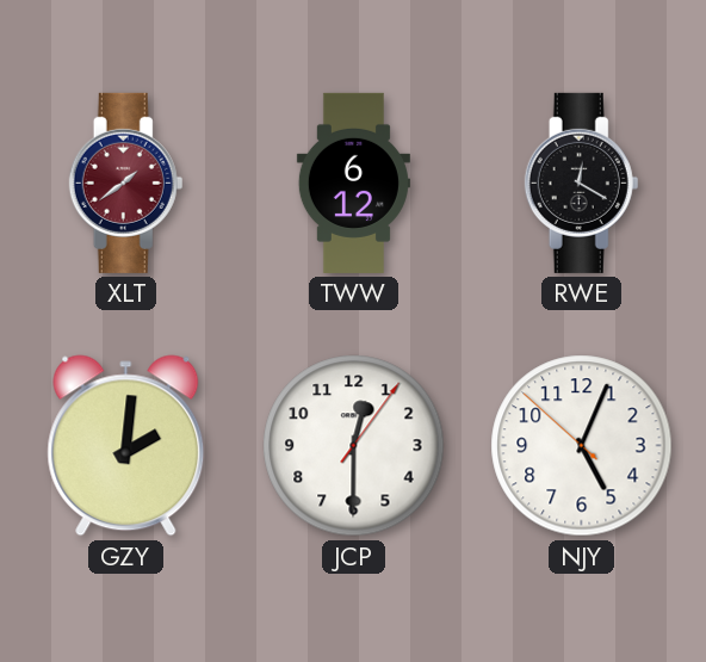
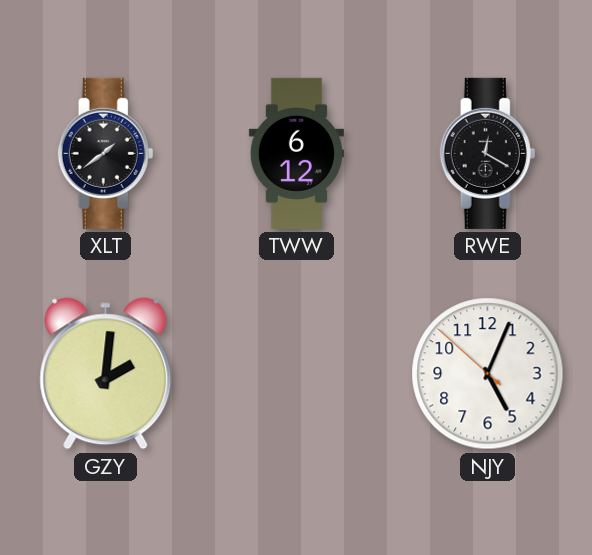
XLT dial: burgundy -> black (106, 153)
JCP: 12:30 -> none (354, 446)
